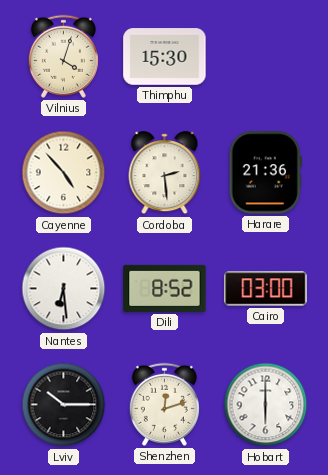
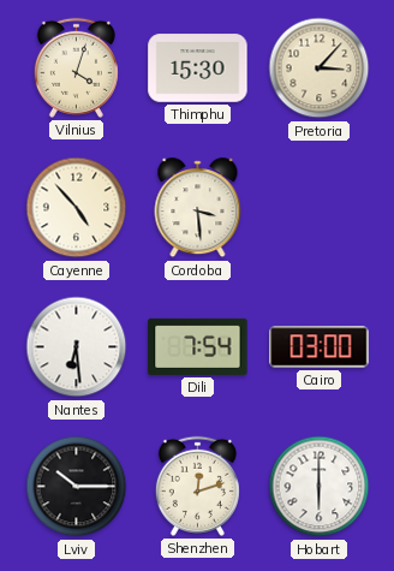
Pretoria: none -> 3:07 (320, 69)
Cordoba: 2:29 -> 3:29 (198, 208)
Harare: 21:36 -> none (265, 173)
Dili: 8:52 -> 7:54 (198, 346)
